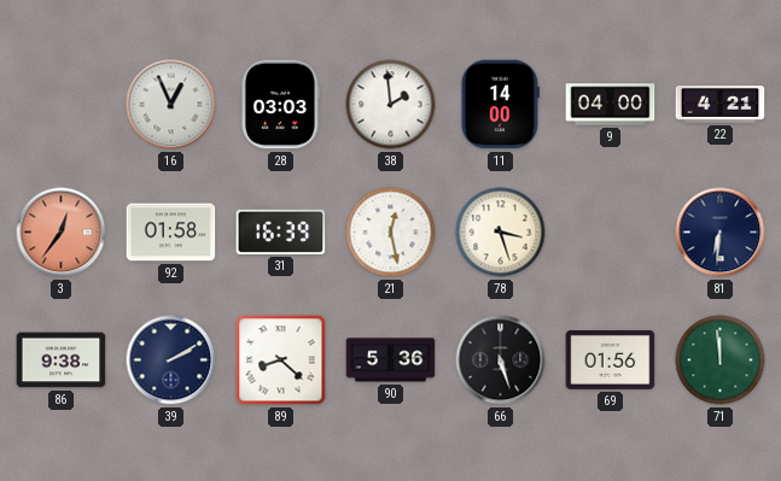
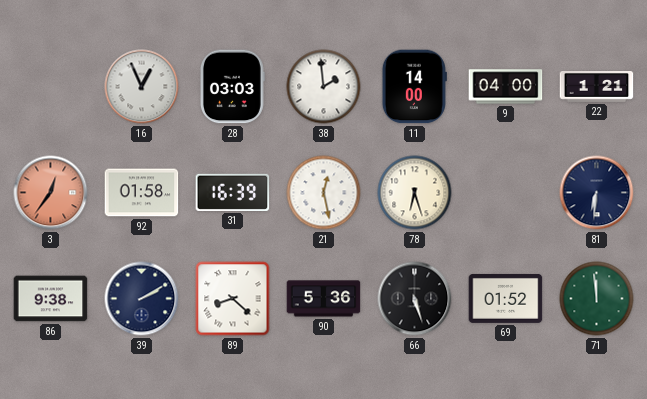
22: 4:21 -> 1:21 (597, 87)
78: 3:27 -> 6:27 (415, 193)
69: 01:56 -> 01:52 (506, 298)
